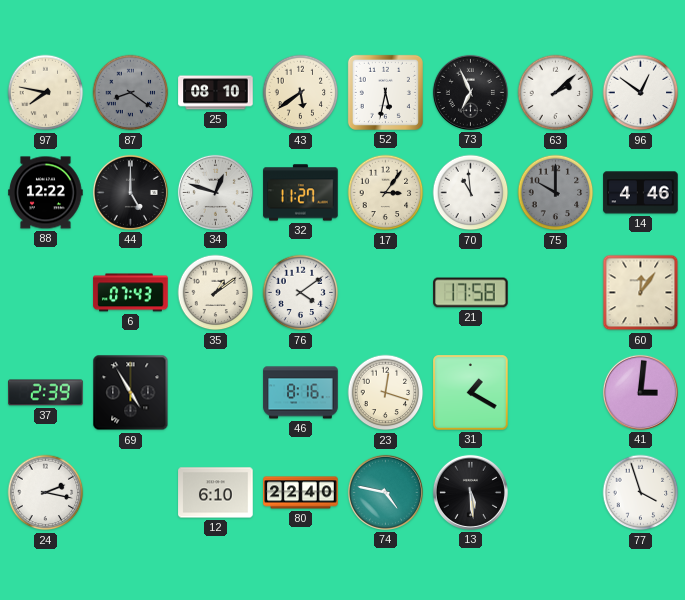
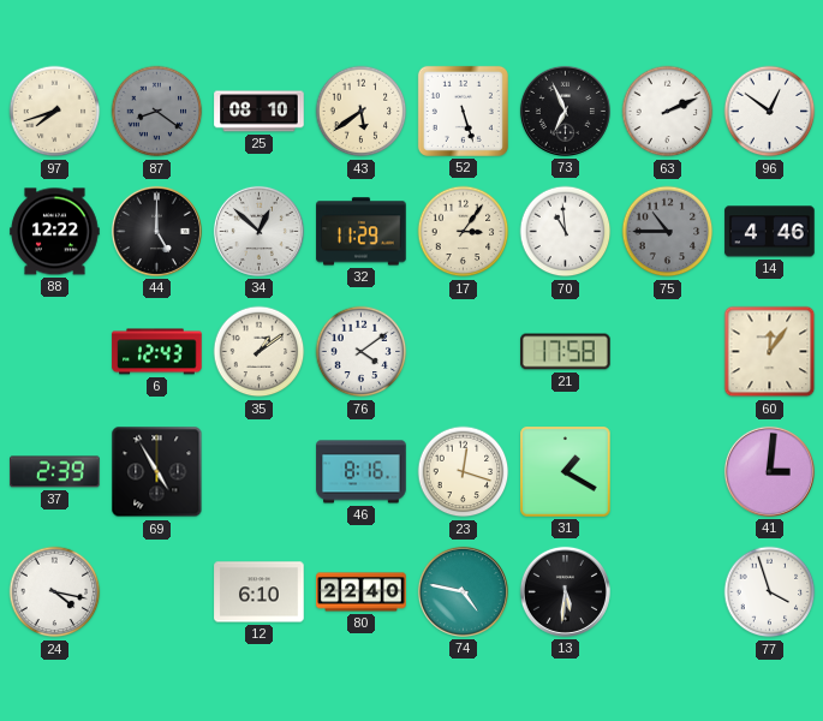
97: 7:47 -> 7:42 (55, 112)
52: 5:32 -> 5:27 (463, 111)
63: 2:08 -> 2:11 (668, 112)
34: 12:48 -> 12:52 (258, 231)
32: 11:27 -> 11:29 (362, 232)
75: 10:00 -> 10:45 (668, 232)
6: 07:43 -> 12:43 (157, 352)
24: 2:17 -> 4:17 (55, 592)
13: 5:29 -> 5:31 (565, 591)
